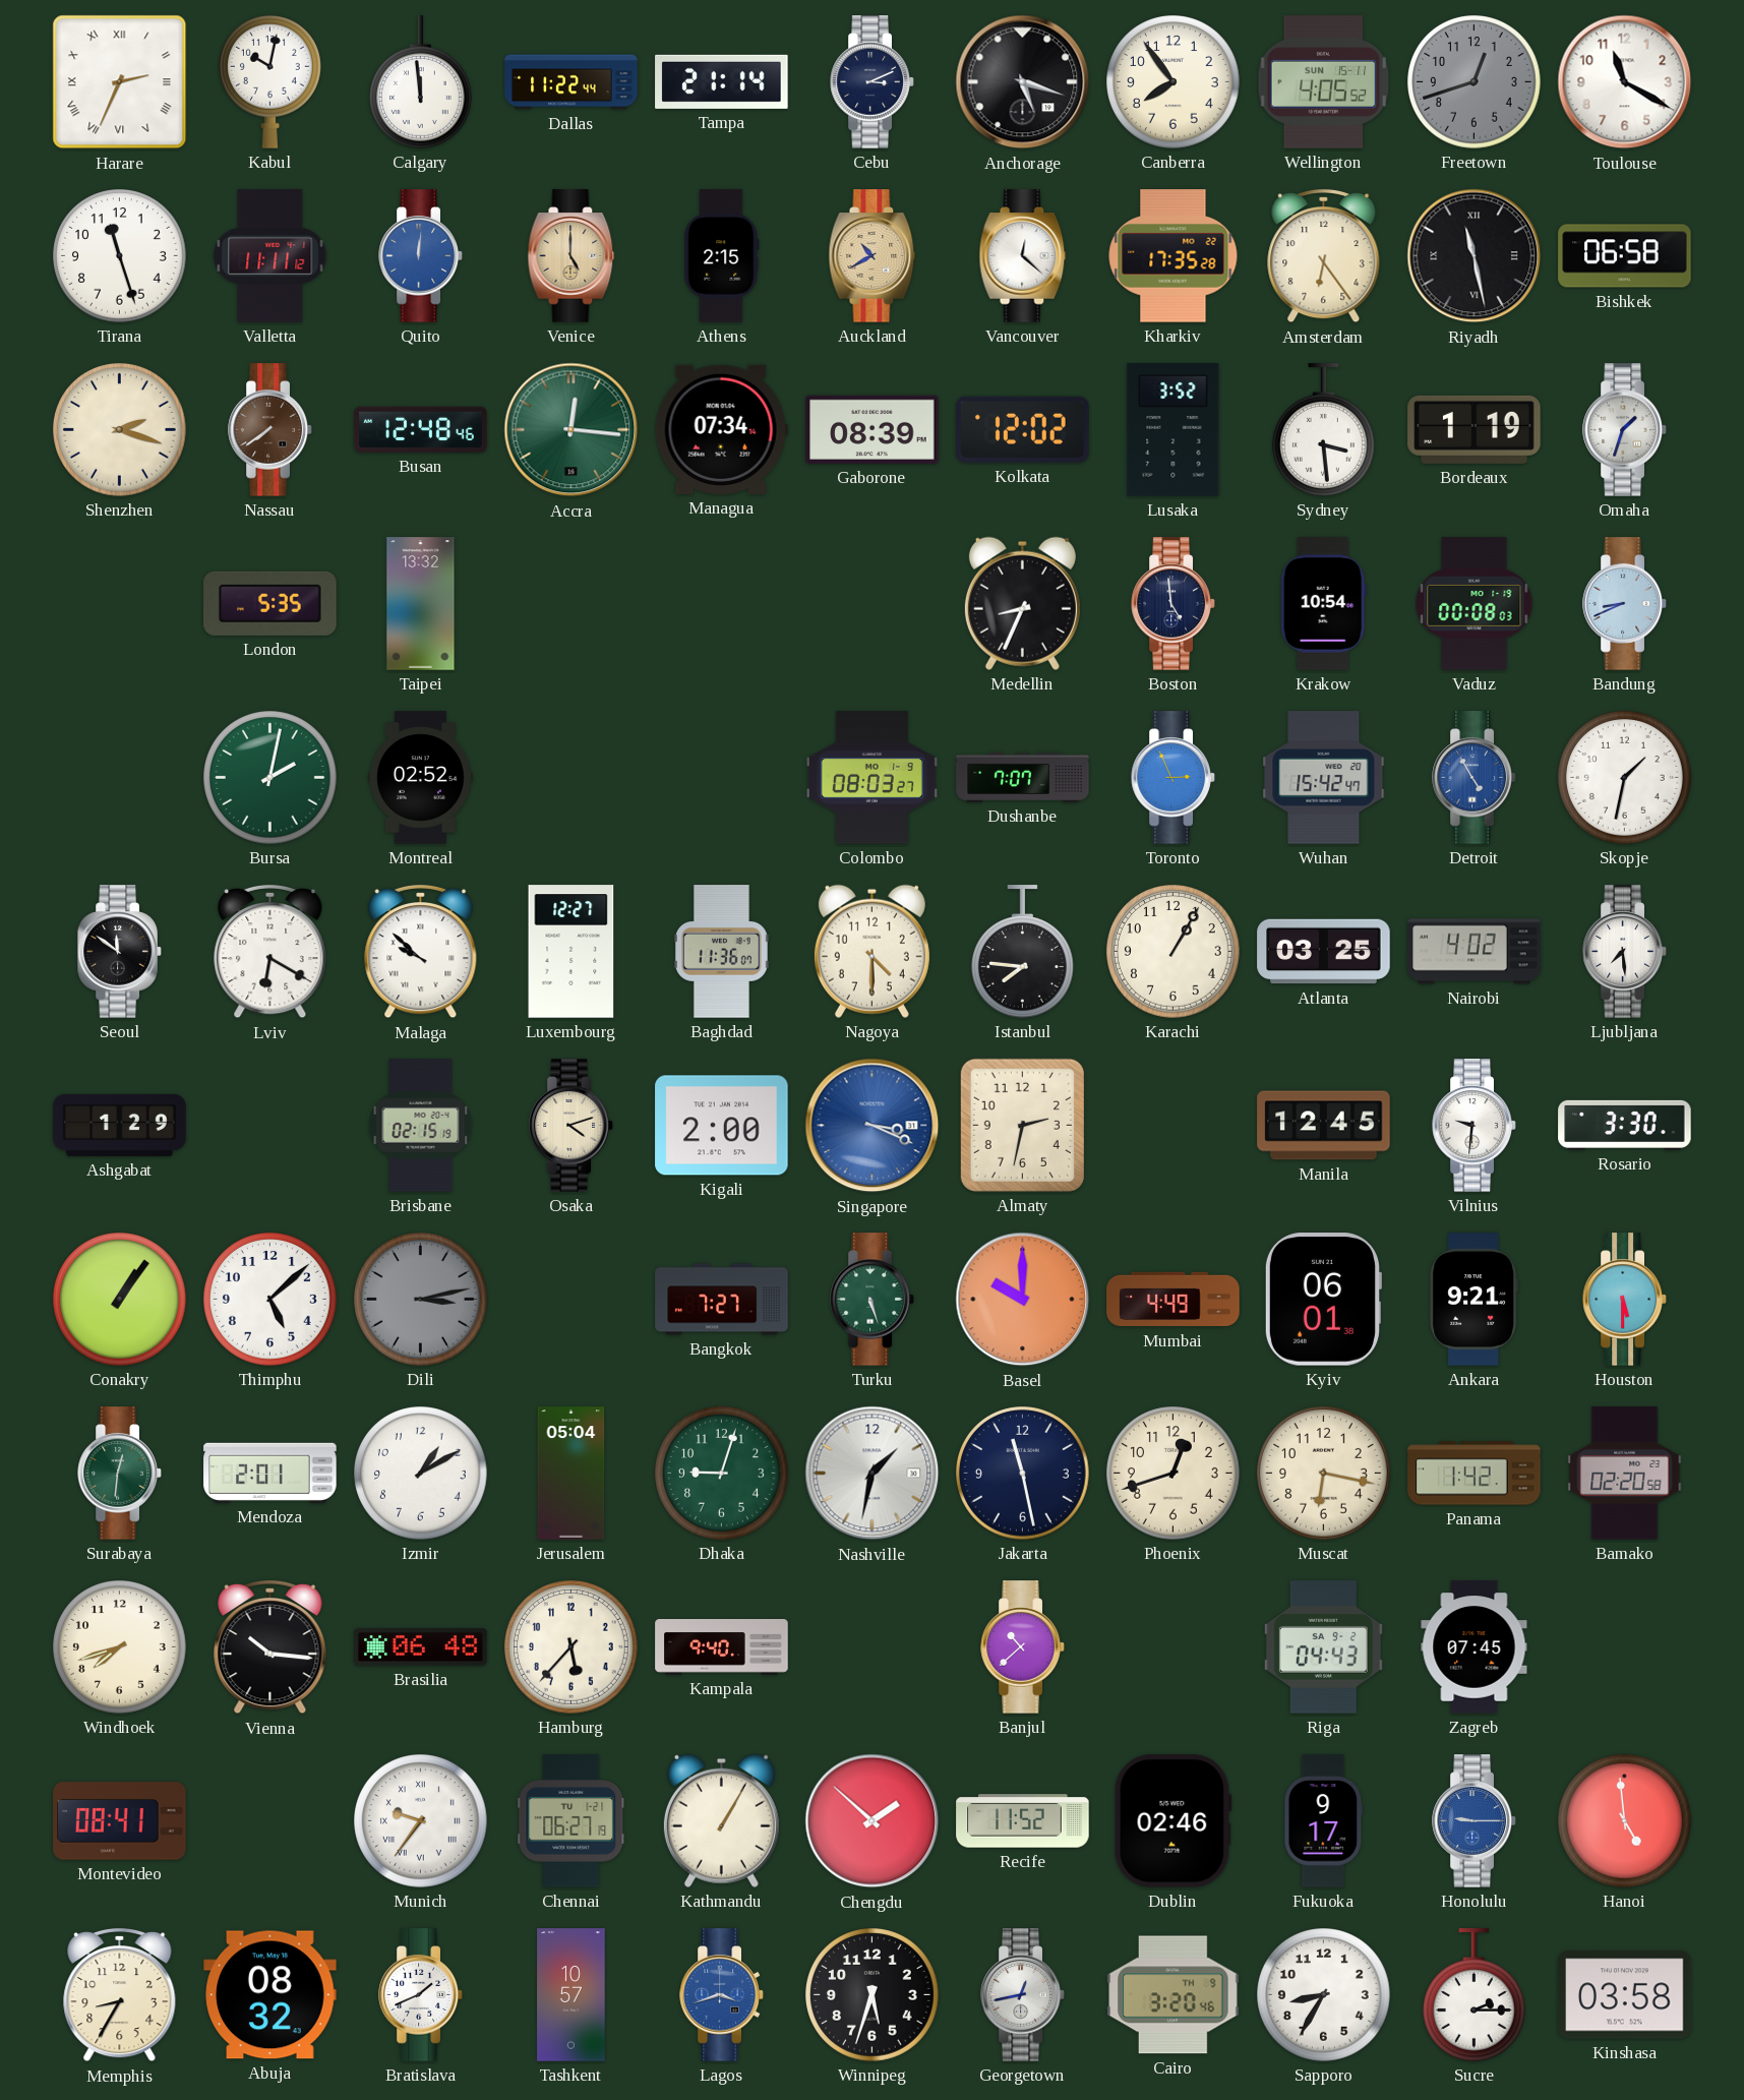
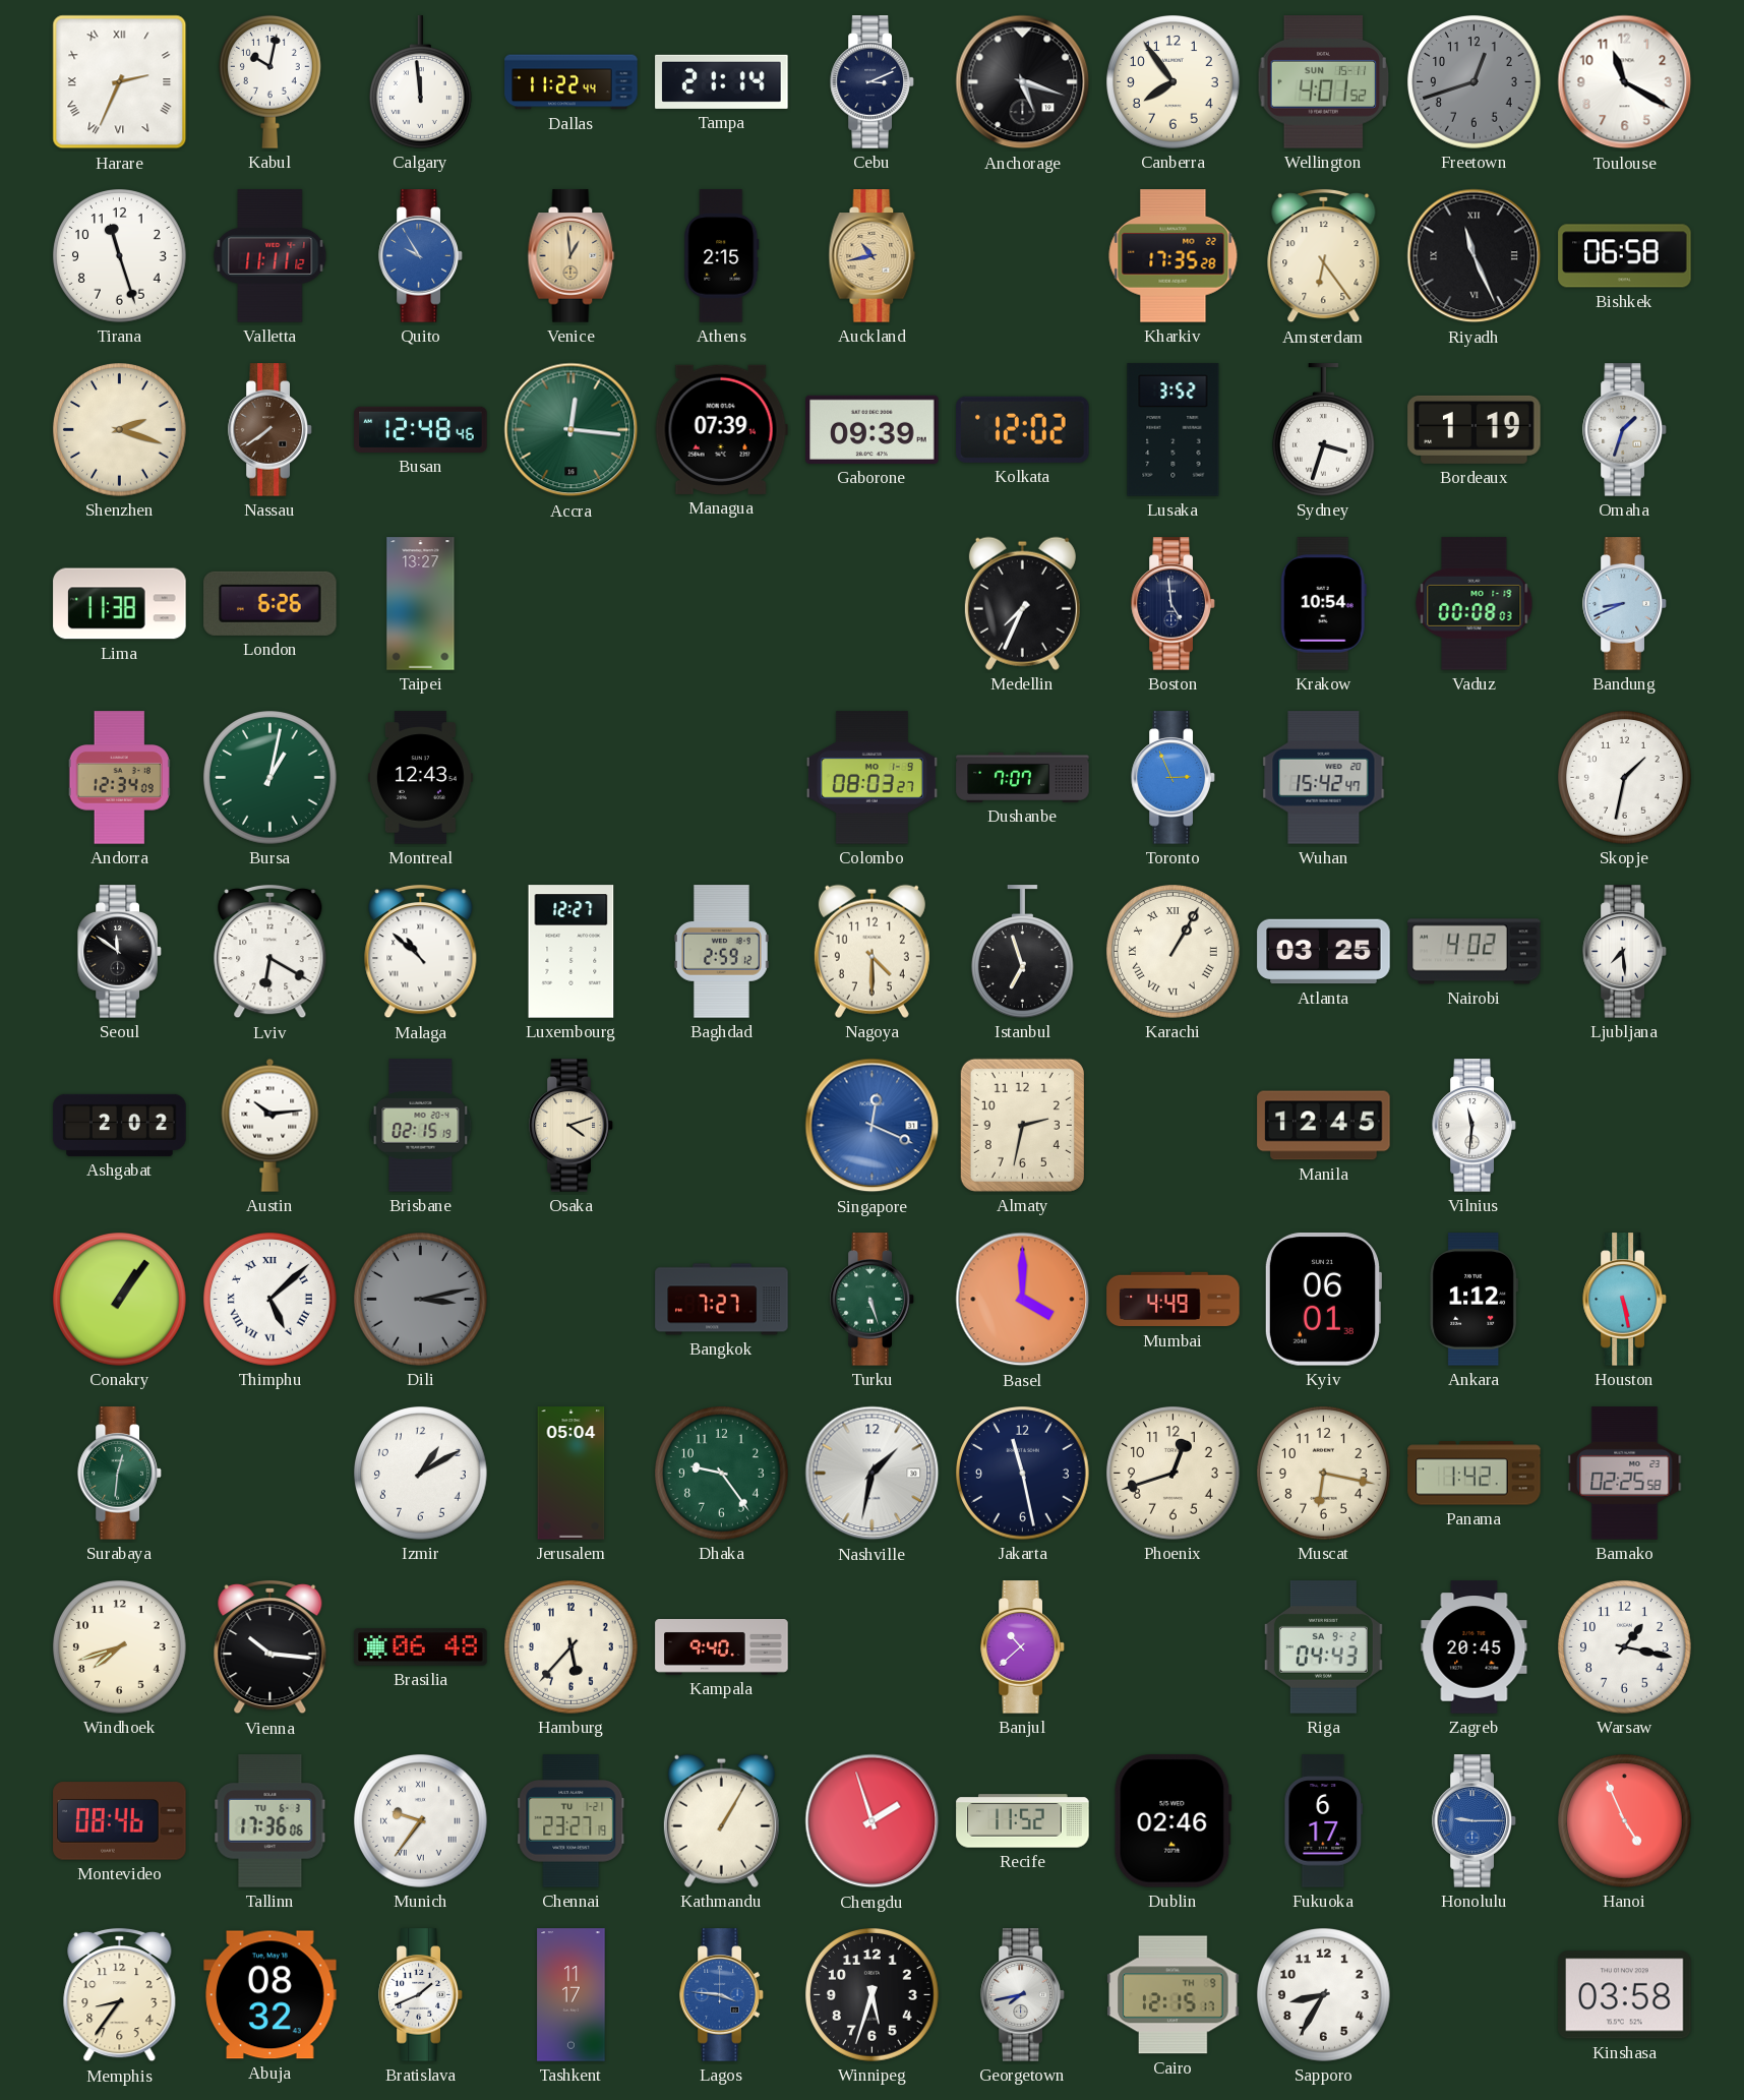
Wellington: 4:05 -> 4:01 (1324, 82)
Quito: 12:01 -> 9:55 (421, 256)
Venice: 5:00 -> 12:59 (572, 256)
Auckland: 10:40 -> 10:43 (873, 256)
Vancouver: 12:22 -> none (1023, 256)
Riyadh: 11:28 -> 11:26 (1475, 256)
Managua: 07:34 -> 07:39 (721, 429)
Gaborone: 08:39 -> 09:39 (873, 429)
Sydney: 3:29 -> 3:33 (1323, 430)
Lima: none -> 11:38 (120, 604)
London: 5:35 -> 6:26 (270, 603)
Taipei: 13:32 -> 13:27 (421, 604)
Medellin: 8:34 -> 7:34 (1022, 603)
Andorra: none -> 12:34 (119, 778)
Bursa: 2:02 -> 1:02 (270, 778)
Montreal: 02:52 -> 12:43 (420, 778)
Detroit: 4:55 -> none (1475, 778)
Malaga: 9:52 -> 10:52 (421, 952)
Baghdad: 11:36 -> 2:59 (721, 952)
Istanbul: 7:46 -> 6:57 (1022, 952)
Karachi numerals: Arabic -> Roman (1174, 952)
Ashgabat: 1:29 -> 2:02 (120, 1125)
Austin: none -> 10:14 (270, 1125)
Kigali: 2:00 -> none (722, 1126)
Singapore: 3:19 -> 12:19 (873, 1126)
Vilnius: 9:31 -> 11:31 (1475, 1126)
Rosario: 3:30 -> none (1625, 1125)
Thimphu numerals: Arabic -> Roman (270, 1300)
Basel: 10:00 -> 4:00 (1023, 1300)
Ankara: 9:21 -> 1:12 (1475, 1300)
Houston: 5:30 -> 5:28 (1625, 1300)
Mendoza: 2:01 -> none (270, 1473)
Dhaka: 9:03 -> 9:24 (722, 1474)
Bamako: 02:20 -> 02:25 (1625, 1474)
Zagreb: 07:45 -> 20:45 (1475, 1647)
Warsaw: none -> 1:17 (1625, 1647)
Montevideo: 08:41 -> 08:46 (120, 1821)
Tallinn: none -> 17:36 (270, 1821)
Chennai: 06:27 -> 23:27 (572, 1821)
Chengdu: 1:52 -> 1:57 (873, 1821)
Fukuoka: 9:17 -> 6:17 (1324, 1821)
Hanoi: 4:59 -> 4:56 (1625, 1821)
Memphis: 8:35 -> 8:36 (120, 1995)
Tashkent: 10:57 -> 11:17 (572, 1995)
Lagos: 3:42 -> 3:46 (722, 1995)
Georgetown: 12:43 -> 7:43 (1023, 1995)
Cairo: 3:20 -> 12:15 (1174, 1995)
Sucre: 2:15 -> none (1474, 1995)
